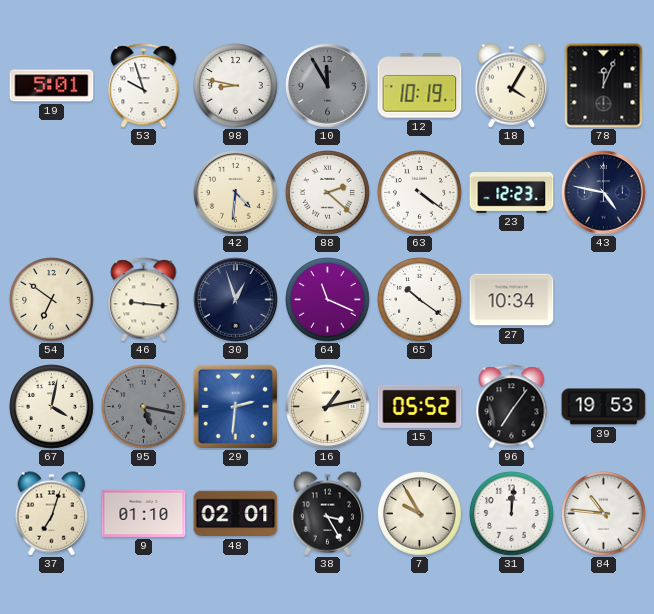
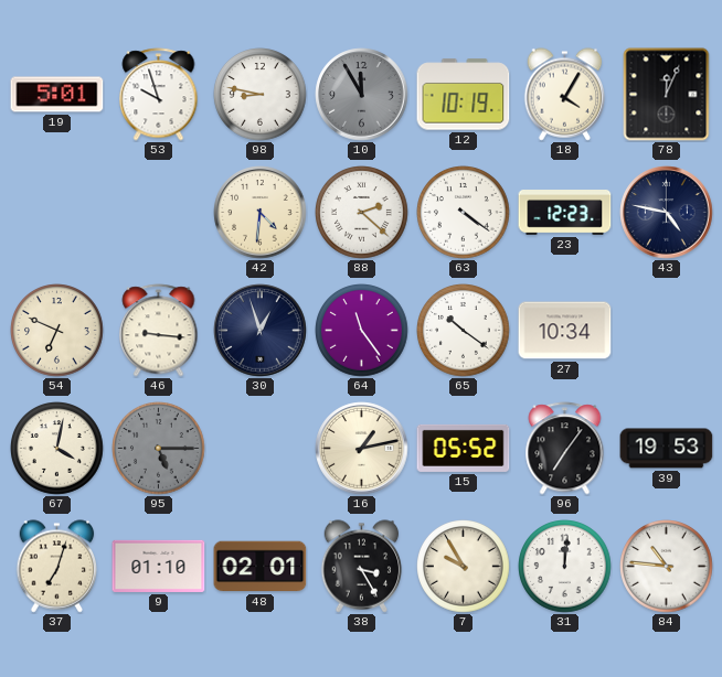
54: 6:51 -> 6:49 (57, 331)
64: 11:19 -> 11:24 (362, 331)
95: 5:17 -> 5:15 (159, 449)
29: 2:31 -> none (235, 406)
